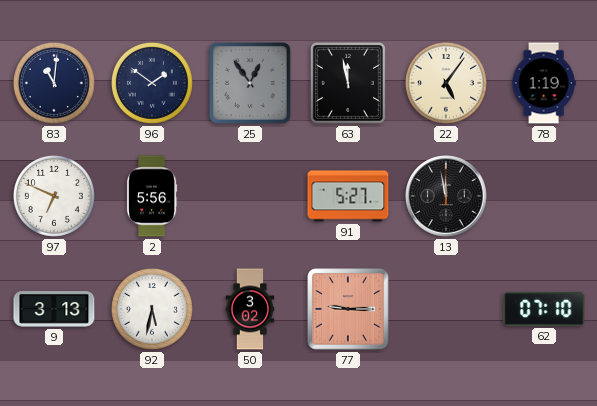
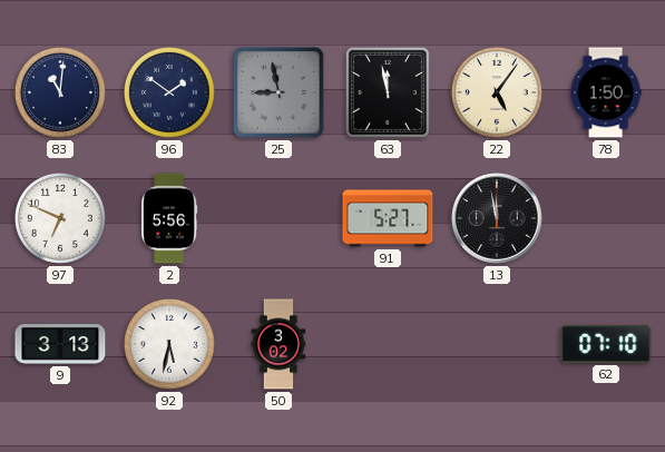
25: 12:54 -> 8:58 (278, 92)
78: 1:19 -> 1:50 (606, 92)
77: 9:15 -> none (348, 309)
